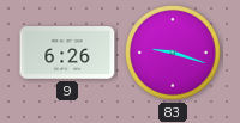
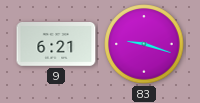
9: 6:26 -> 6:21 (56, 45)
